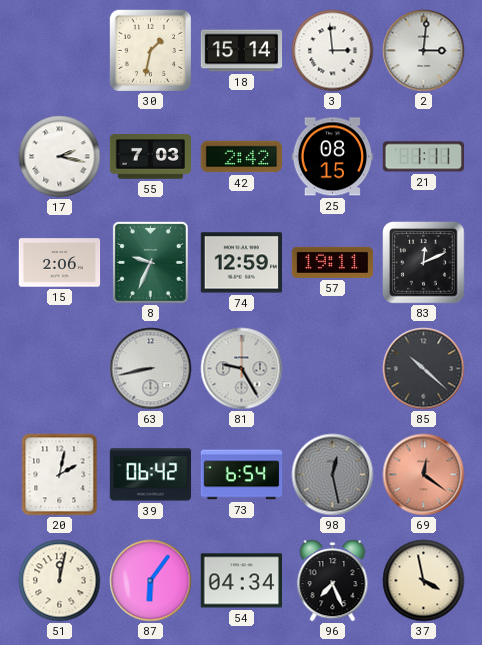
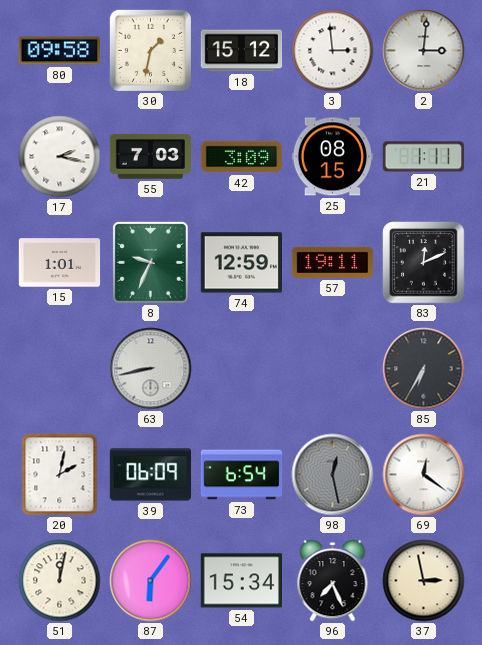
80: none -> 09:58 (59, 51)
18: 15:14 -> 15:12 (242, 51)
42: 2:42 -> 3:09 (242, 157)
15: 2:06 -> 1:01 (60, 263)
81: 9:25 -> none (242, 369)
85: 10:22 -> 6:35 (424, 369)
39: 06:42 -> 06:09 (151, 475)
69 dial: salmon -> white (424, 475)
54: 04:34 -> 15:34 (241, 581)
37: 3:58 -> 2:58 (424, 581)
